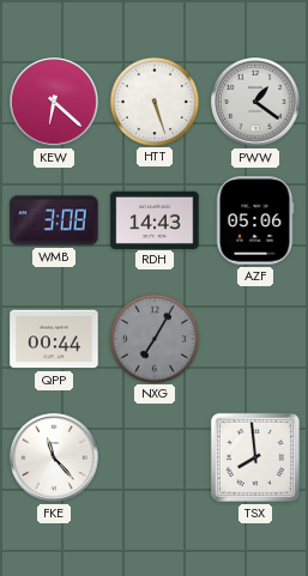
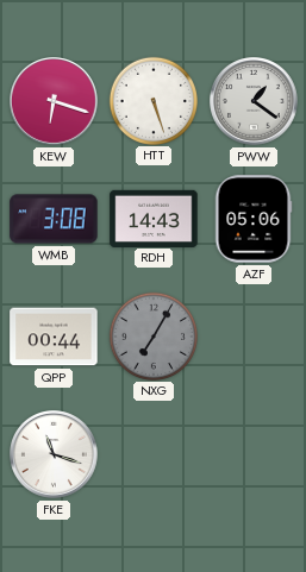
KEW: 6:22 -> 6:18 (55, 102)
FKE: 11:23 -> 11:18 (55, 455)
TSX: 7:59 -> none (255, 457)
